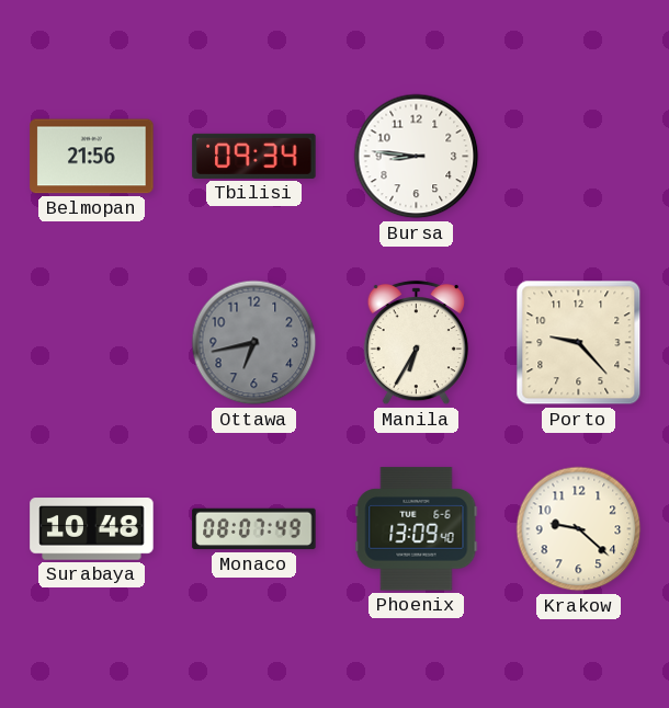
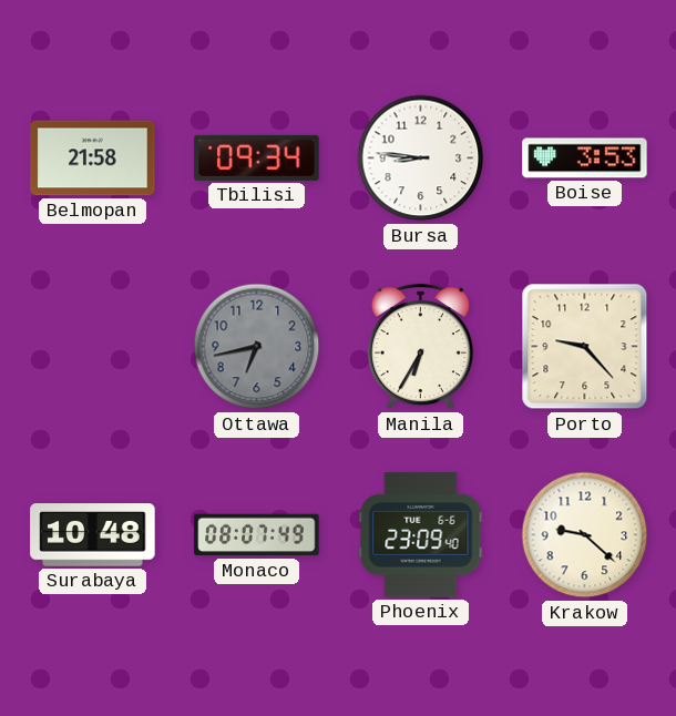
Belmopan: 21:56 -> 21:58 (93, 158)
Boise: none -> 3:53 (585, 158)
Phoenix: 13:09 -> 23:09 (421, 535)
